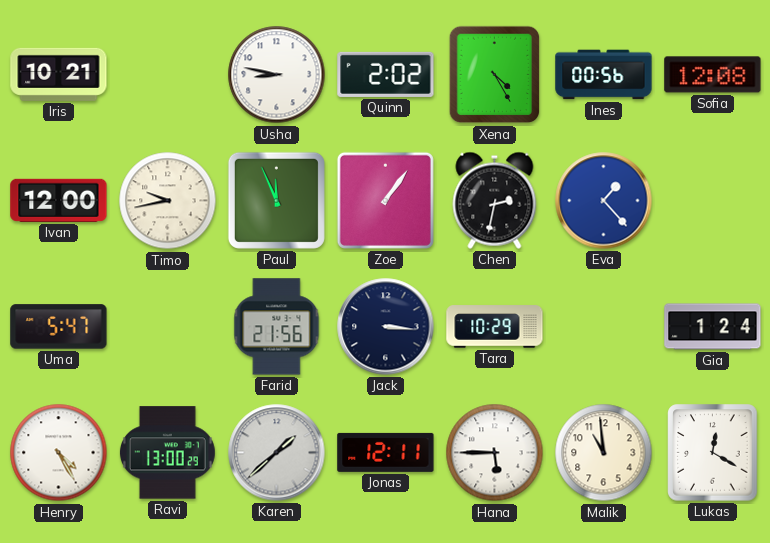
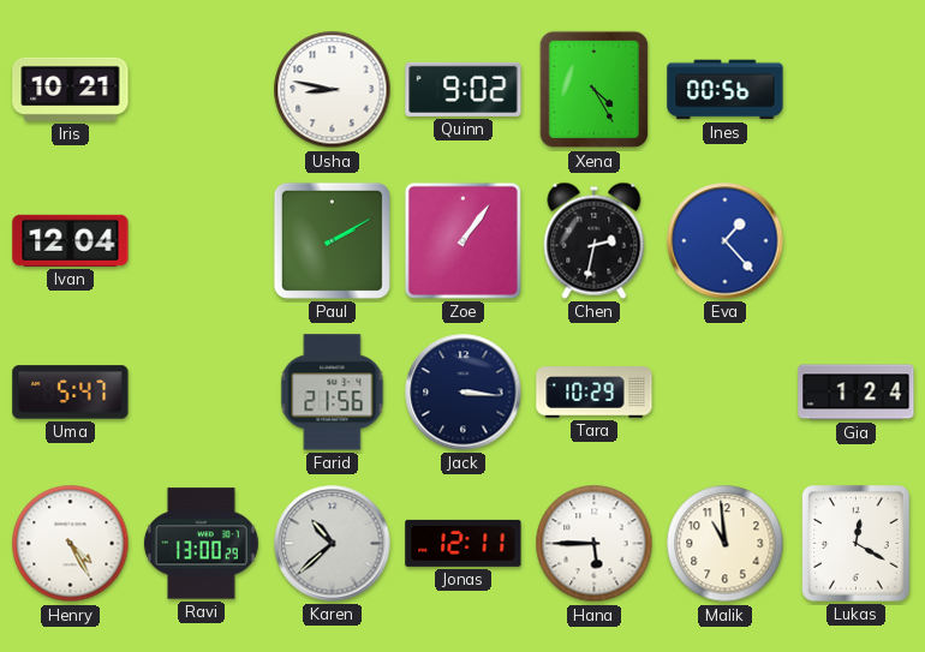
Quinn: 2:02 -> 9:02 (464, 89)
Sofia: 12:08 -> none (713, 75)
Ivan: 12:00 -> 12:04 (71, 240)
Timo: 9:43 -> none (168, 201)
Paul: 11:56 -> 2:10 (332, 240)
Karen: 1:38 -> 10:38 (333, 544)
